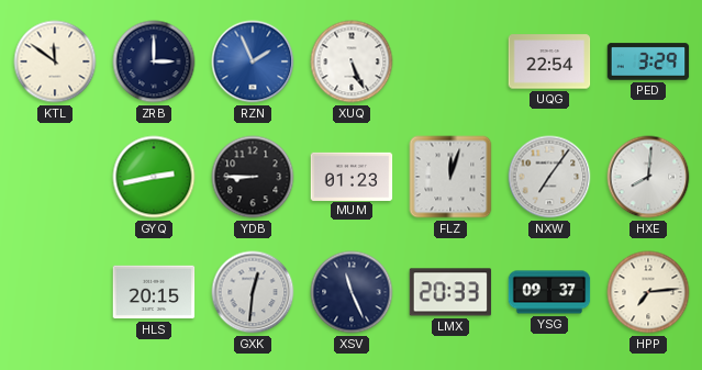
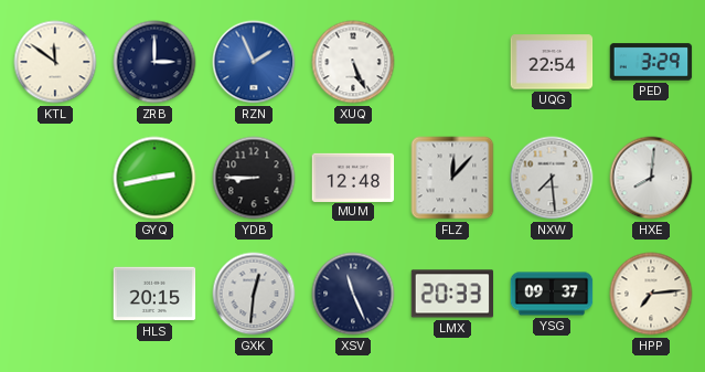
MUM: 01:23 -> 12:48 (353, 177)
FLZ: 12:03 -> 12:07 (452, 178)
NXW: 7:06 -> 7:29 (552, 178)
